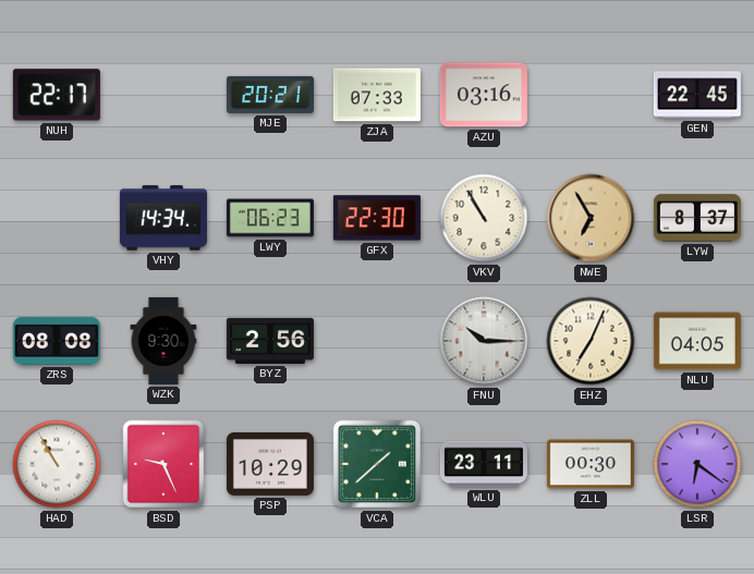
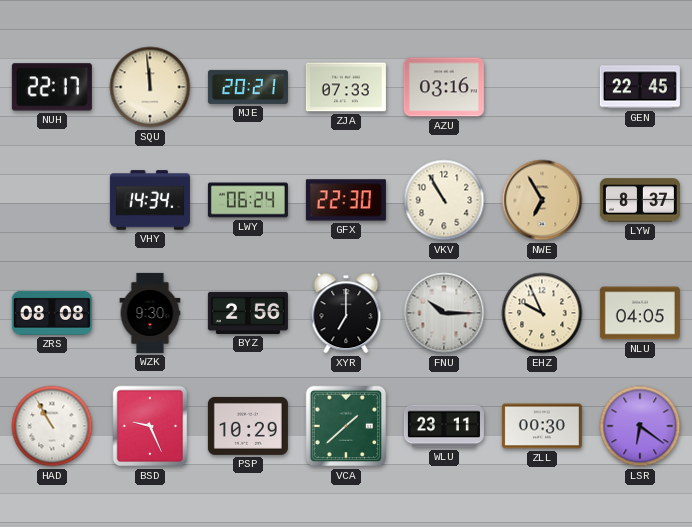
SQU: none -> 11:59 (150, 87)
LWY: 06:23 -> 06:24 (248, 200)
XYR: none -> 7:00 (346, 313)
EHZ: 7:04 -> 9:56 (542, 313)
